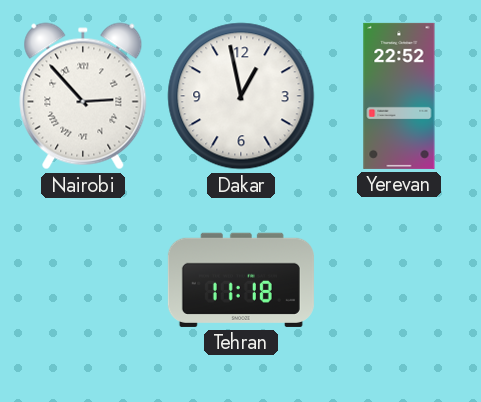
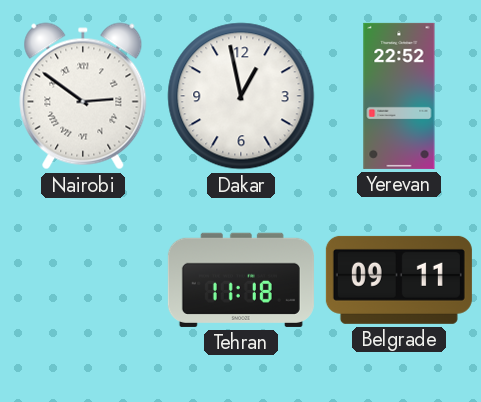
Nairobi: 2:53 -> 2:51 (83, 96)
Belgrade: none -> 09:11 (399, 280)
